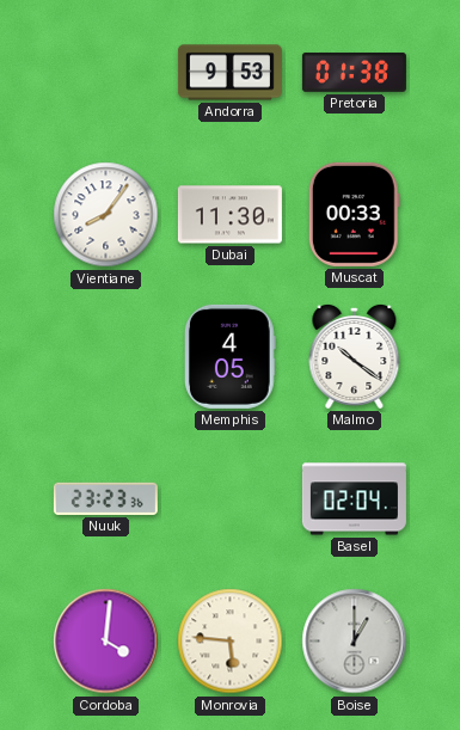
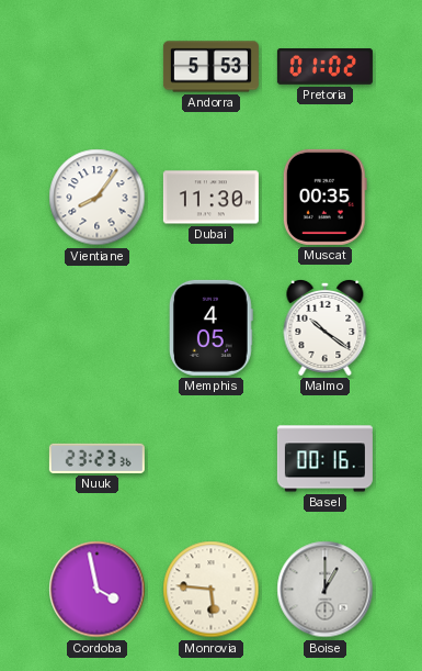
Andorra: 9:53 -> 5:53 (210, 67)
Pretoria: 01:38 -> 01:02 (324, 67)
Muscat: 00:33 -> 00:35 (324, 197)
Basel: 02:04 -> 00:16 (324, 459)
Cordoba: 4:01 -> 3:58 (98, 590)
